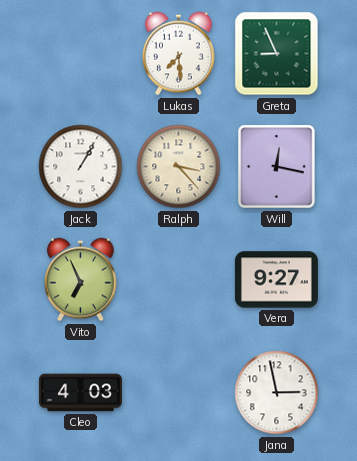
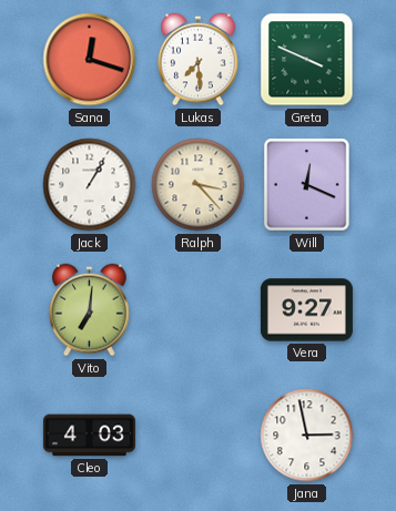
Sana: none -> 12:18 (90, 60)
Greta: 8:56 -> 3:49 (307, 60)
Will: 12:17 -> 12:19 (307, 185)
Vito: 6:56 -> 7:01 (90, 310)
